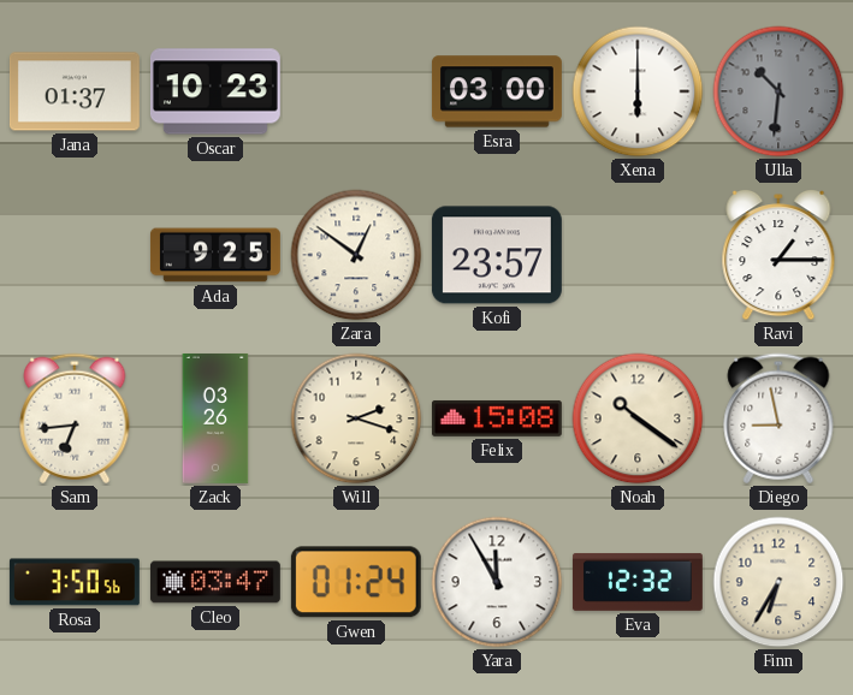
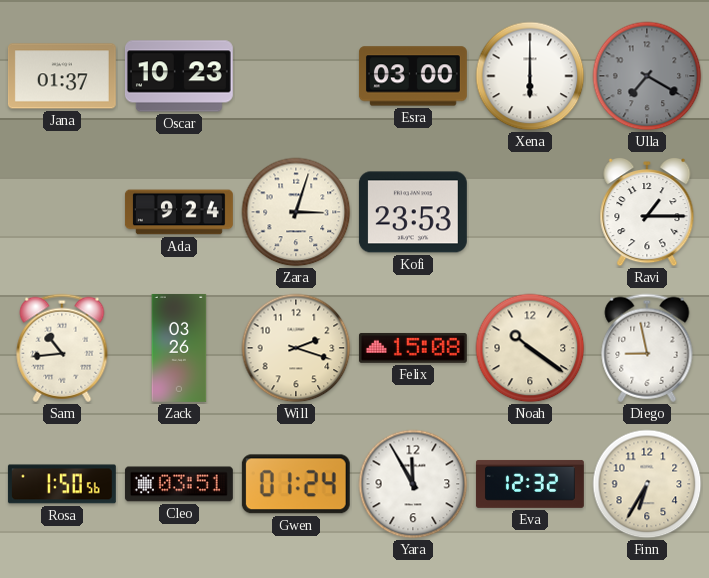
Ulla: 10:31 -> 7:20 (647, 76)
Ada: 9:25 -> 9:24 (179, 212)
Zara: 12:51 -> 3:03 (296, 212)
Kofi: 23:57 -> 23:53 (413, 212)
Sam: 6:44 -> 10:44 (62, 348)
Rosa: 3:50 -> 1:50 (62, 484)
Cleo: 03:47 -> 03:51 (179, 484)
